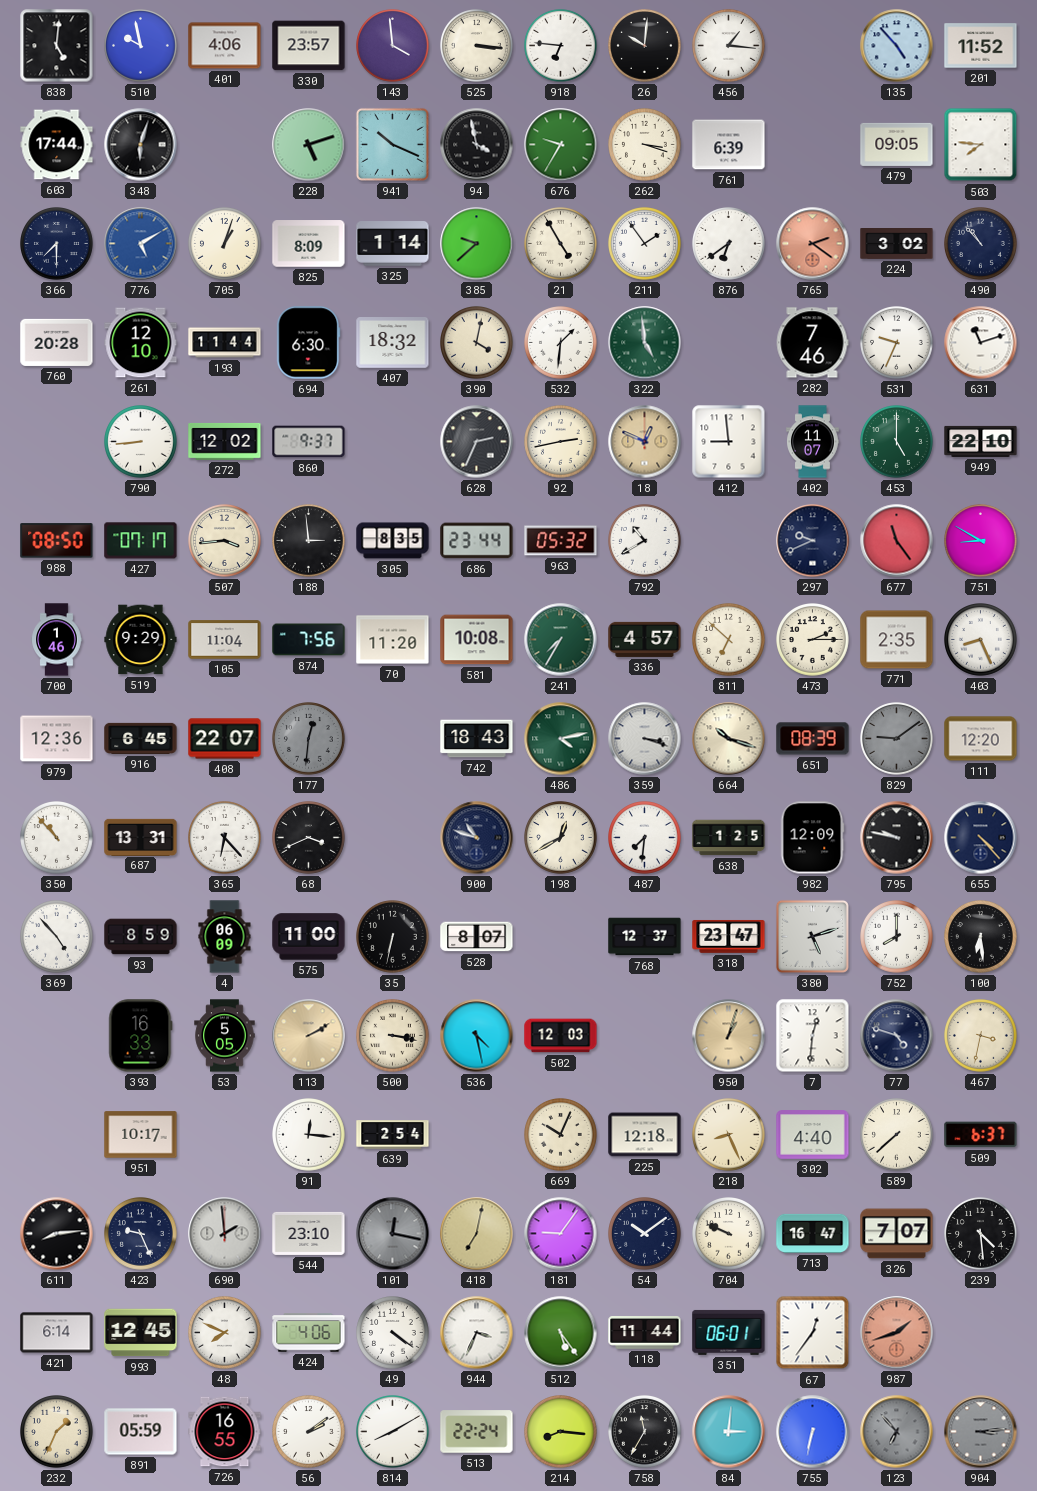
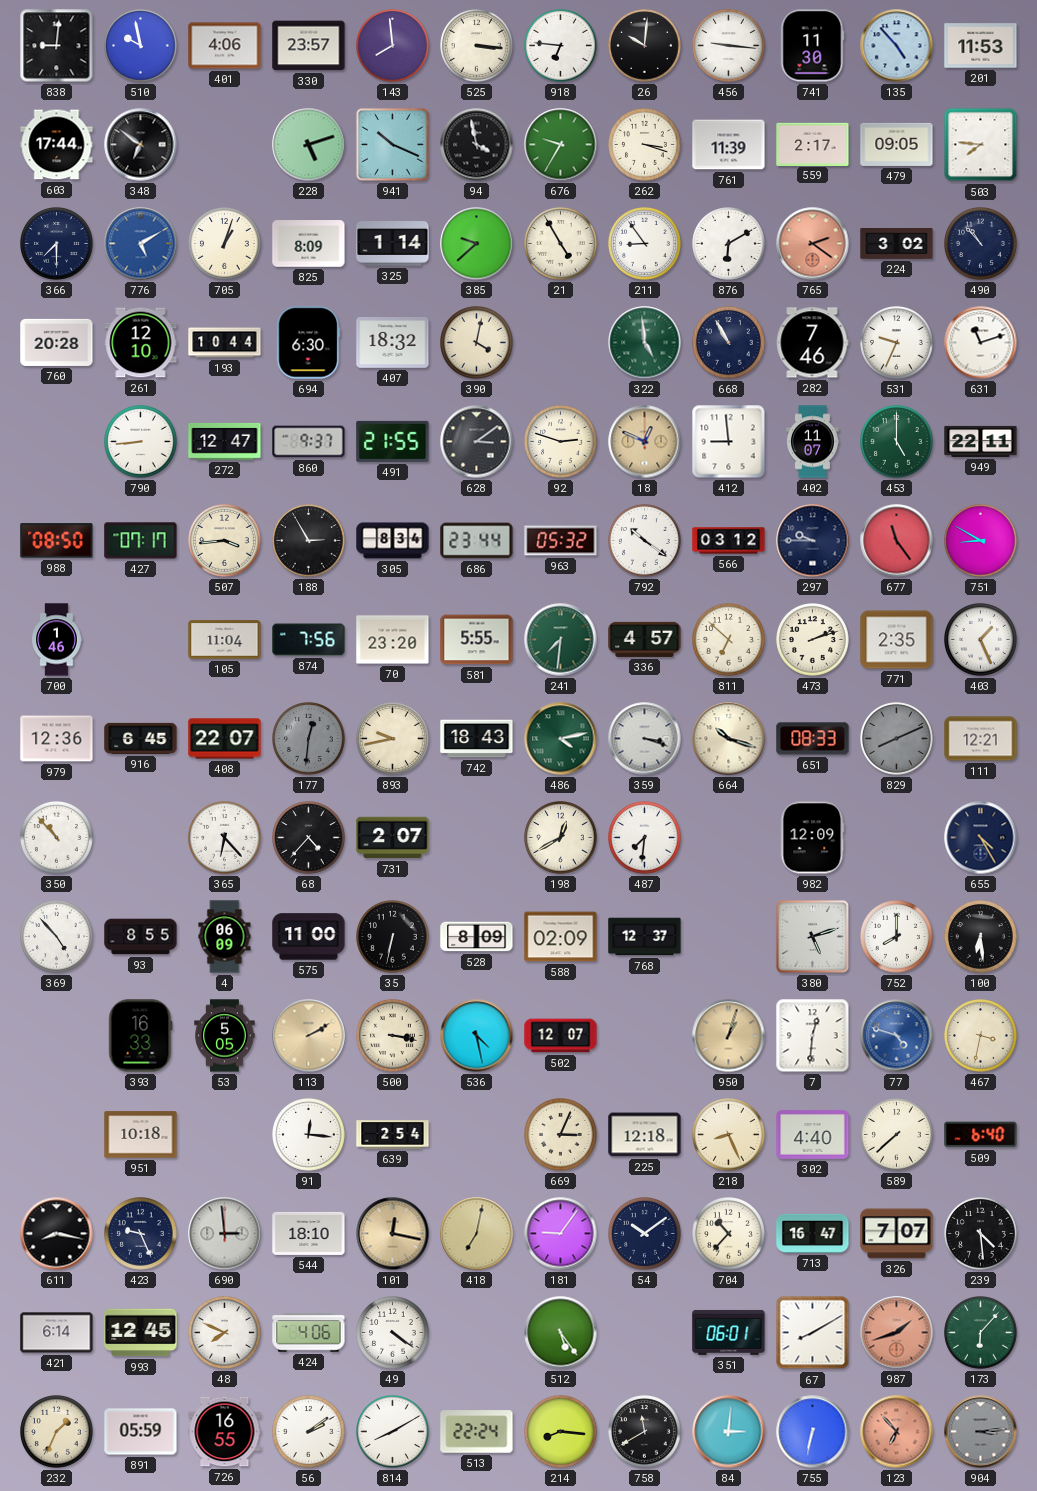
838: 5:01 -> 9:01 (57, 46)
143: 3:59 -> 7:59 (393, 46)
456: 1:16 -> 9:16 (729, 46)
741: none -> 11:30 (812, 46)
201: 11:52 -> 11:53 (981, 46)
348: 6:03 -> 6:51 (141, 145)
761: 6:39 -> 11:39 (729, 145)
559: none -> 2:17 (813, 144)
211: 1:54 -> 8:54 (645, 244)
876: 6:39 -> 6:10 (729, 244)
193: 11:44 -> 10:44 (225, 343)
532: 1:31 -> none (561, 343)
668: none -> 10:55 (729, 343)
272: 12:02 -> 12:47 (225, 441)
491: none -> 21:55 (393, 441)
628: 2:34 -> 3:09 (477, 442)
92: 2:43 -> 2:48 (561, 442)
949: 22:10 -> 22:11 (981, 441)
188: 2:59 -> 2:55 (309, 541)
305: 8:35 -> 8:34 (393, 541)
792: 10:40 -> 10:21 (645, 541)
566: none -> 03:12 (729, 541)
297: 9:41 -> 9:45 (813, 541)
519: 9:29 -> none (141, 640)
70: 11:20 -> 23:20 (393, 640)
581: 10:08 -> 5:55 (477, 640)
241: 7:35 -> 7:31 (561, 640)
473: 2:15 -> 2:12 (813, 640)
403: 8:26 -> 1:26 (981, 640)
893: none -> 9:43 (393, 739)
651: 08:39 -> 08:33 (813, 739)
829: 9:09 -> 8:11 (897, 739)
111: 12:20 -> 12:21 (981, 739)
687: 13:31 -> none (141, 837)
68: 3:41 -> 4:37 (309, 838)
731: none -> 2:07 (393, 838)
900: 10:48 -> none (477, 838)
638: 1:25 -> none (729, 838)
795: 9:47 -> none (897, 838)
655: 4:23 -> 4:25 (981, 838)
93: 8:59 -> 8:55 (141, 937)
528: 8:07 -> 8:09 (477, 937)
588: none -> 02:09 (561, 937)
318: 23:47 -> none (729, 937)
502: 12:03 -> 12:07 (561, 1036)
77 dial: navy -> blue (897, 1036)
951: 10:17 -> 10:18 (141, 1135)
669: 10:04 -> 3:04 (561, 1135)
509: 6:37 -> 6:40 (981, 1135)
611: 8:14 -> 8:17 (57, 1234)
690: 1:59 -> 2:59 (225, 1234)
544: 23:10 -> 18:10 (309, 1233)
101 dial: grey -> champagne (393, 1234)
704: 9:49 -> 10:37 (729, 1234)
944: 3:34 -> none (477, 1333)
118: 11:44 -> none (645, 1333)
67: 12:36 -> 8:10 (813, 1333)
173: none -> 6:07 (981, 1333)
758: 11:35 -> 11:40 (645, 1432)
123 dial: grey -> salmon (897, 1432)
